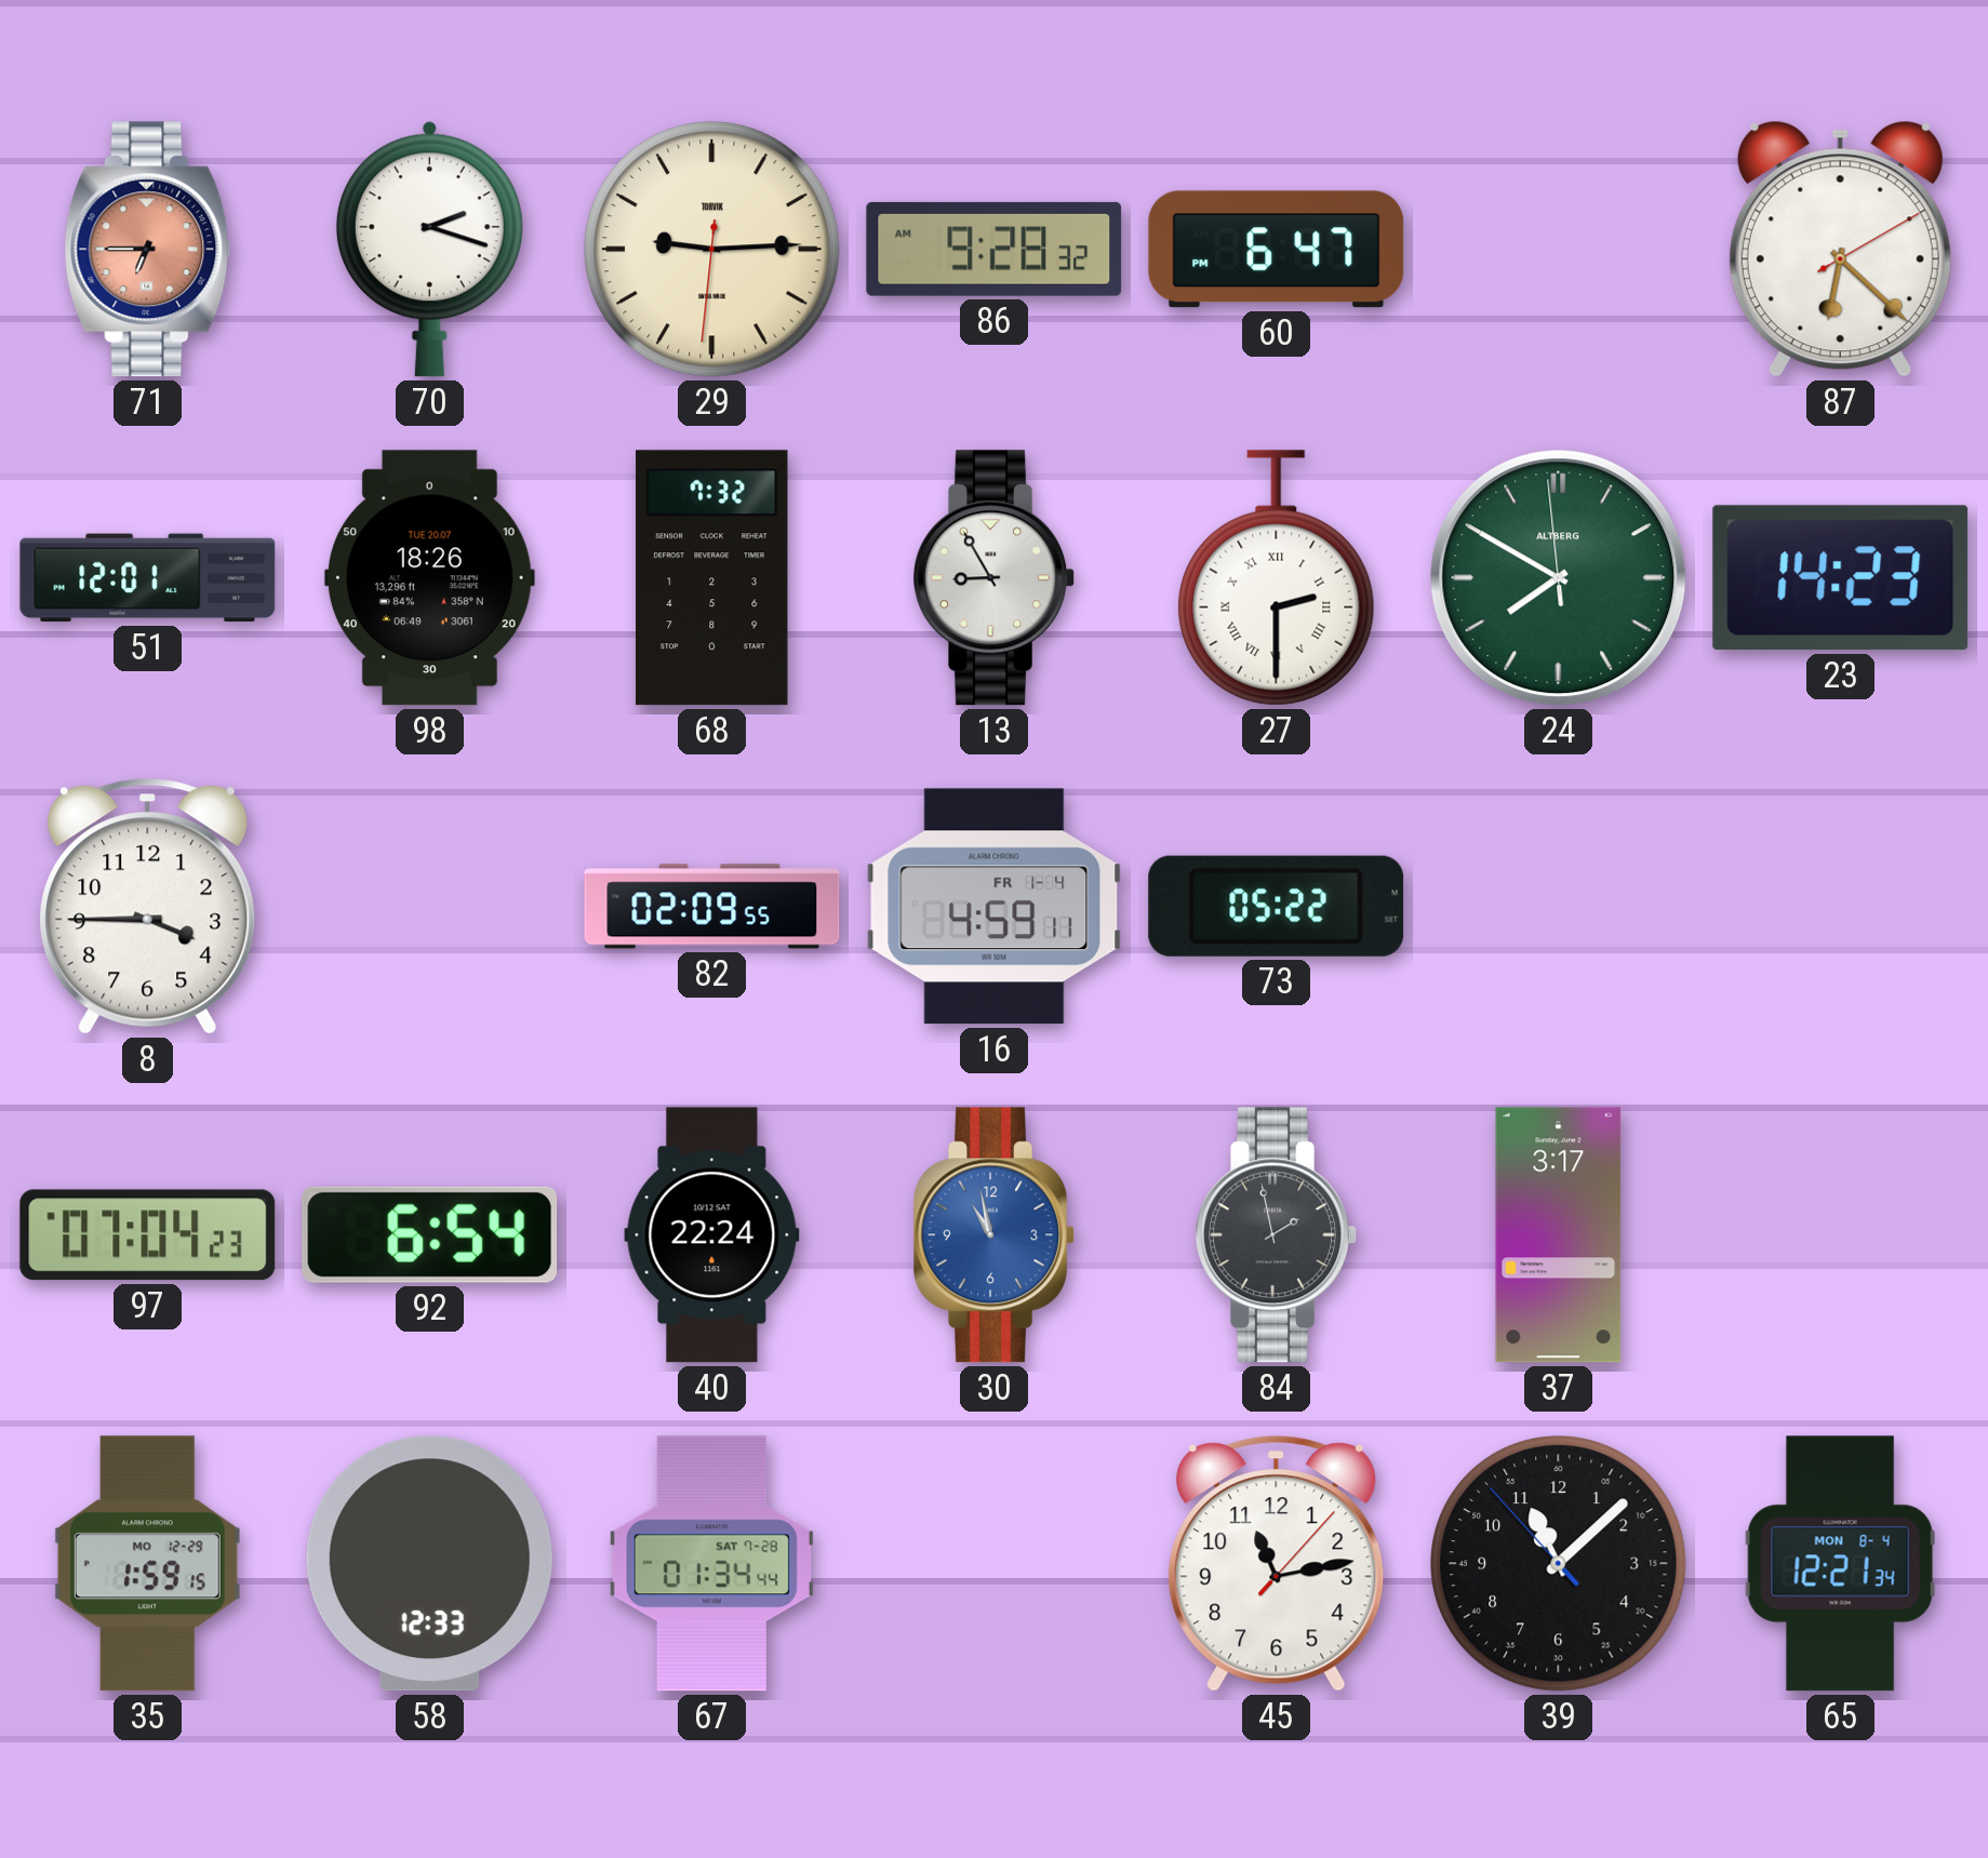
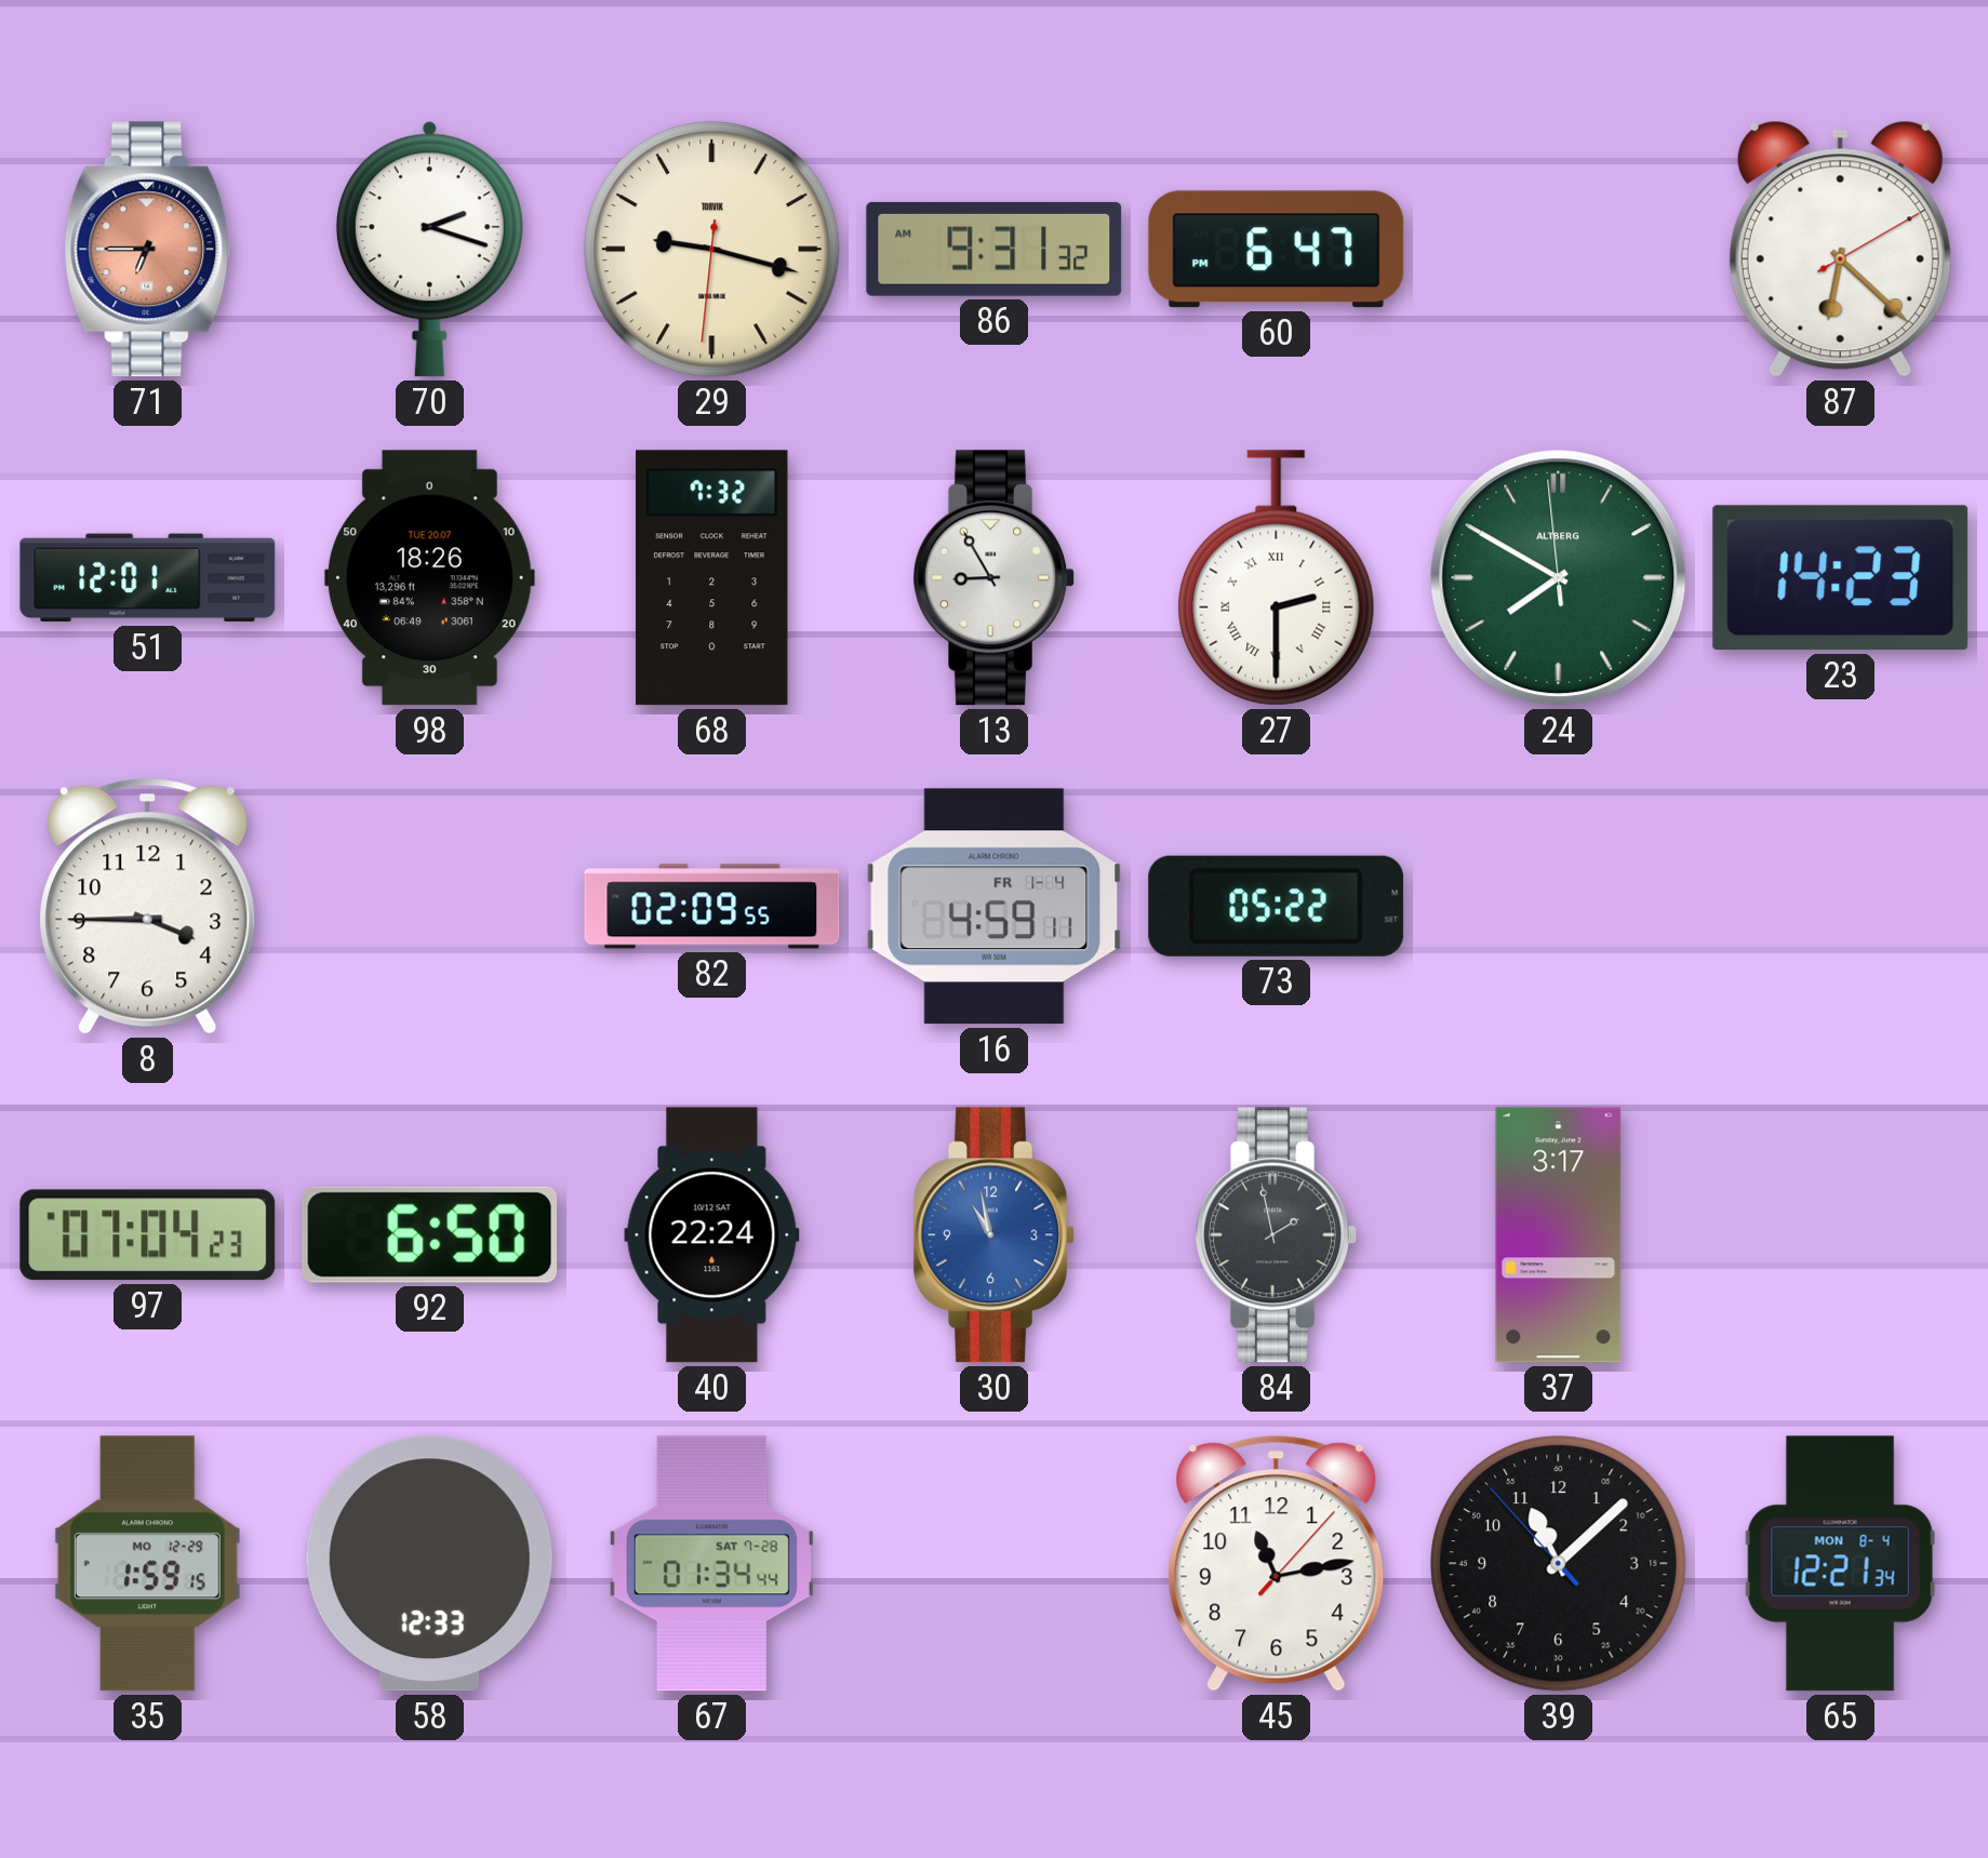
29: 9:14 -> 9:17 (712, 250)
86: 9:28 -> 9:31 (995, 249)
92: 6:54 -> 6:50 (430, 1234)
